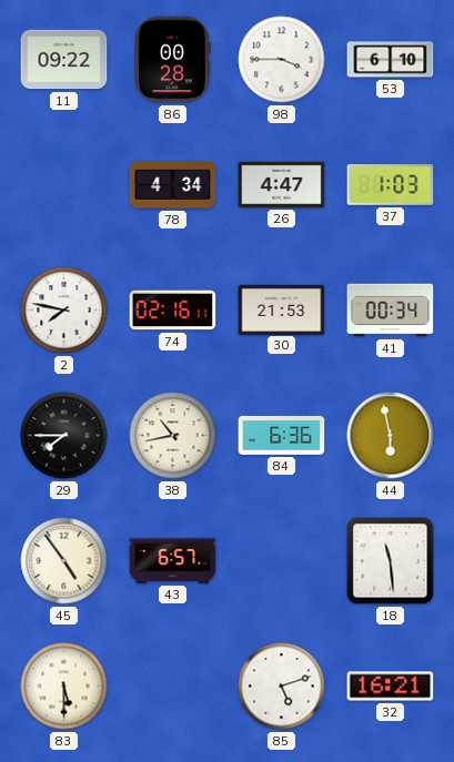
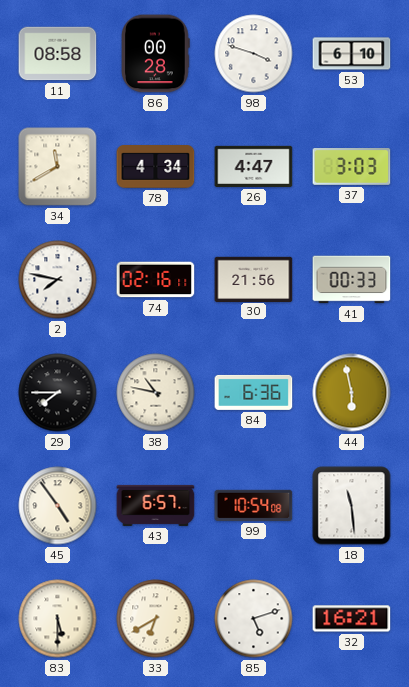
11: 09:22 -> 08:58 (58, 54)
98: 3:45 -> 3:48 (254, 54)
34: none -> 11:40 (58, 167)
37: 1:03 -> 3:03 (352, 167)
30: 21:53 -> 21:56 (254, 279)
41: 00:34 -> 00:33 (352, 280)
38: 10:43 -> 10:47 (156, 393)
99: none -> 10:54 (254, 505)
33: none -> 6:40 (156, 619)
